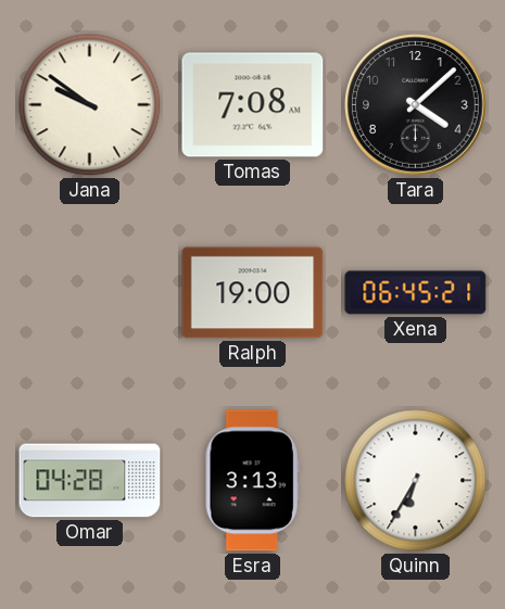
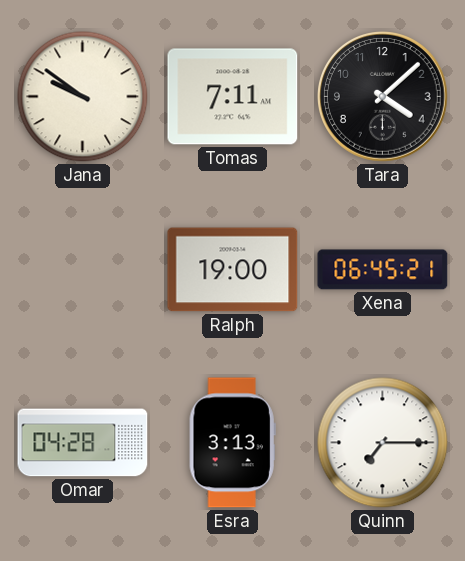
Tomas: 7:08 -> 7:11 (233, 97)
Quinn: 6:35 -> 7:15 (383, 443)
